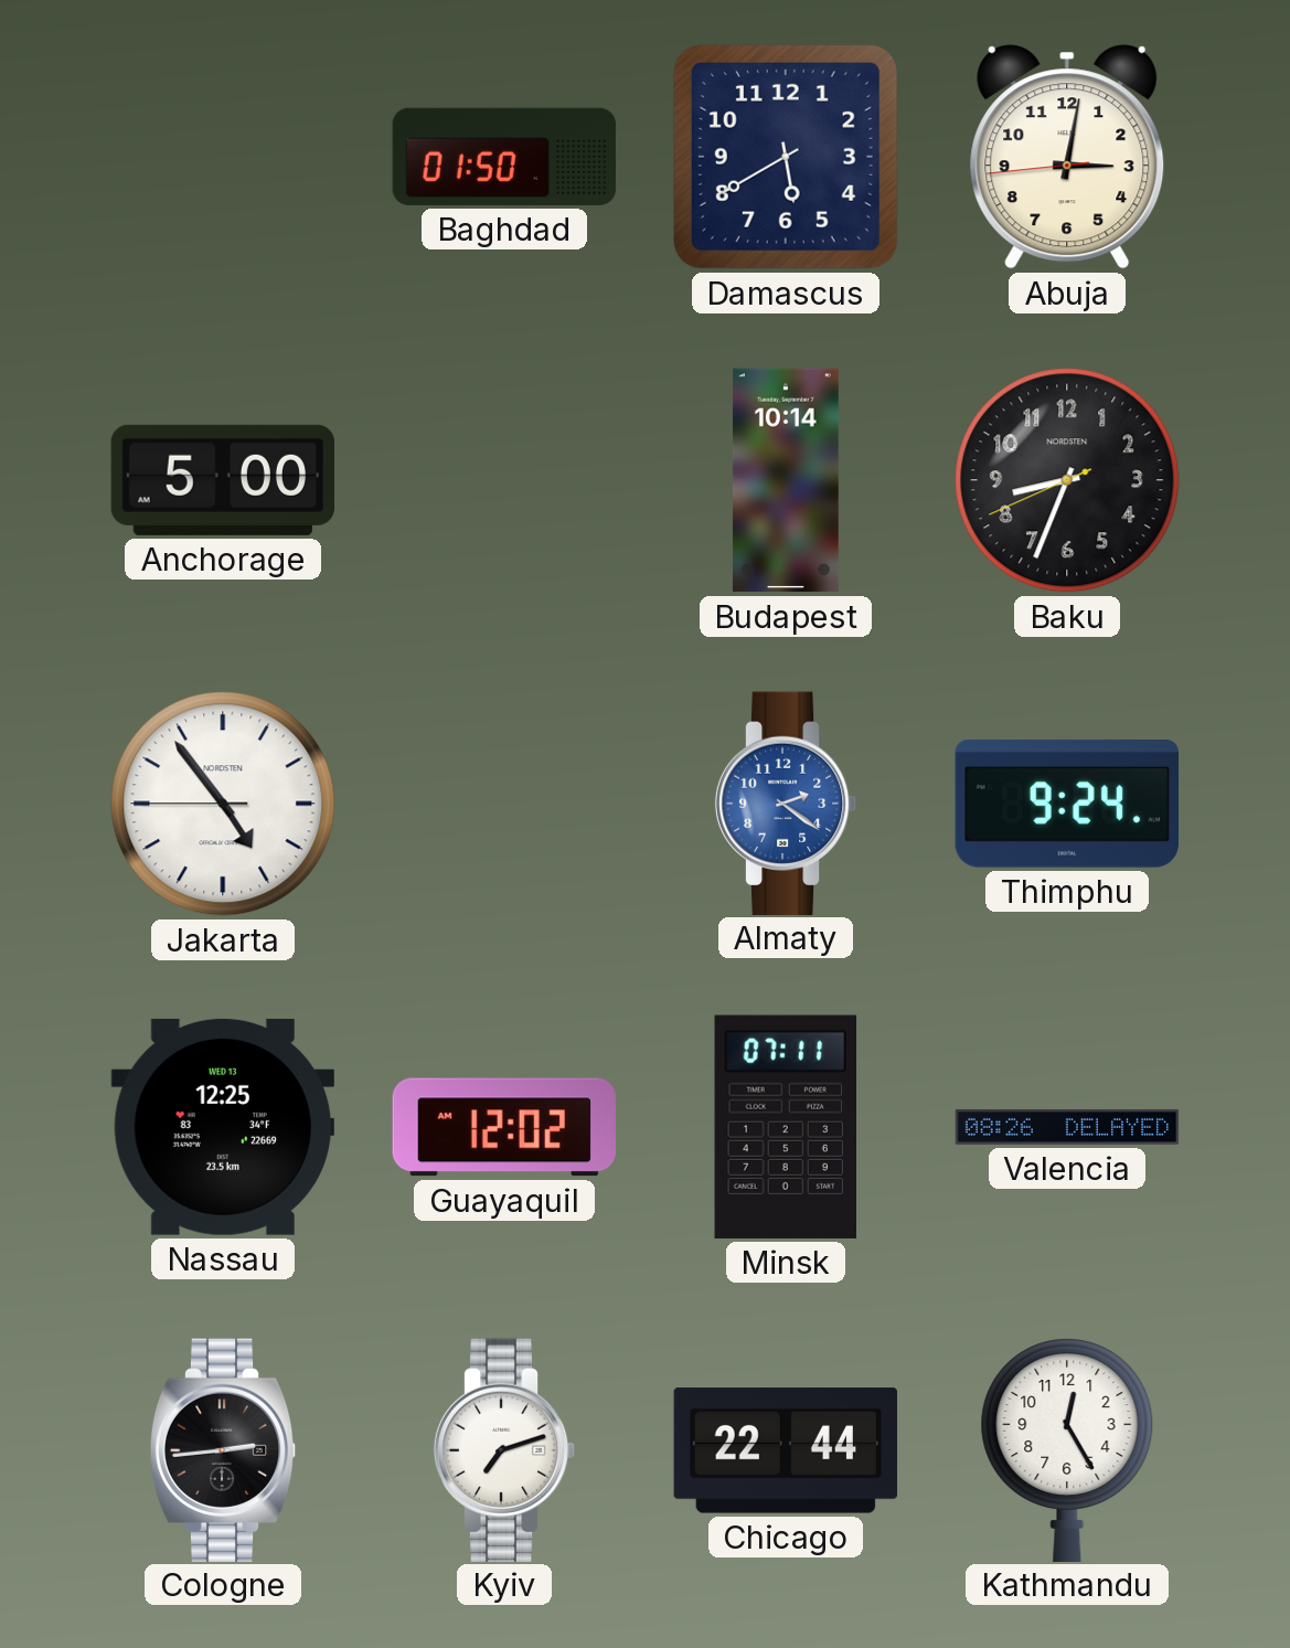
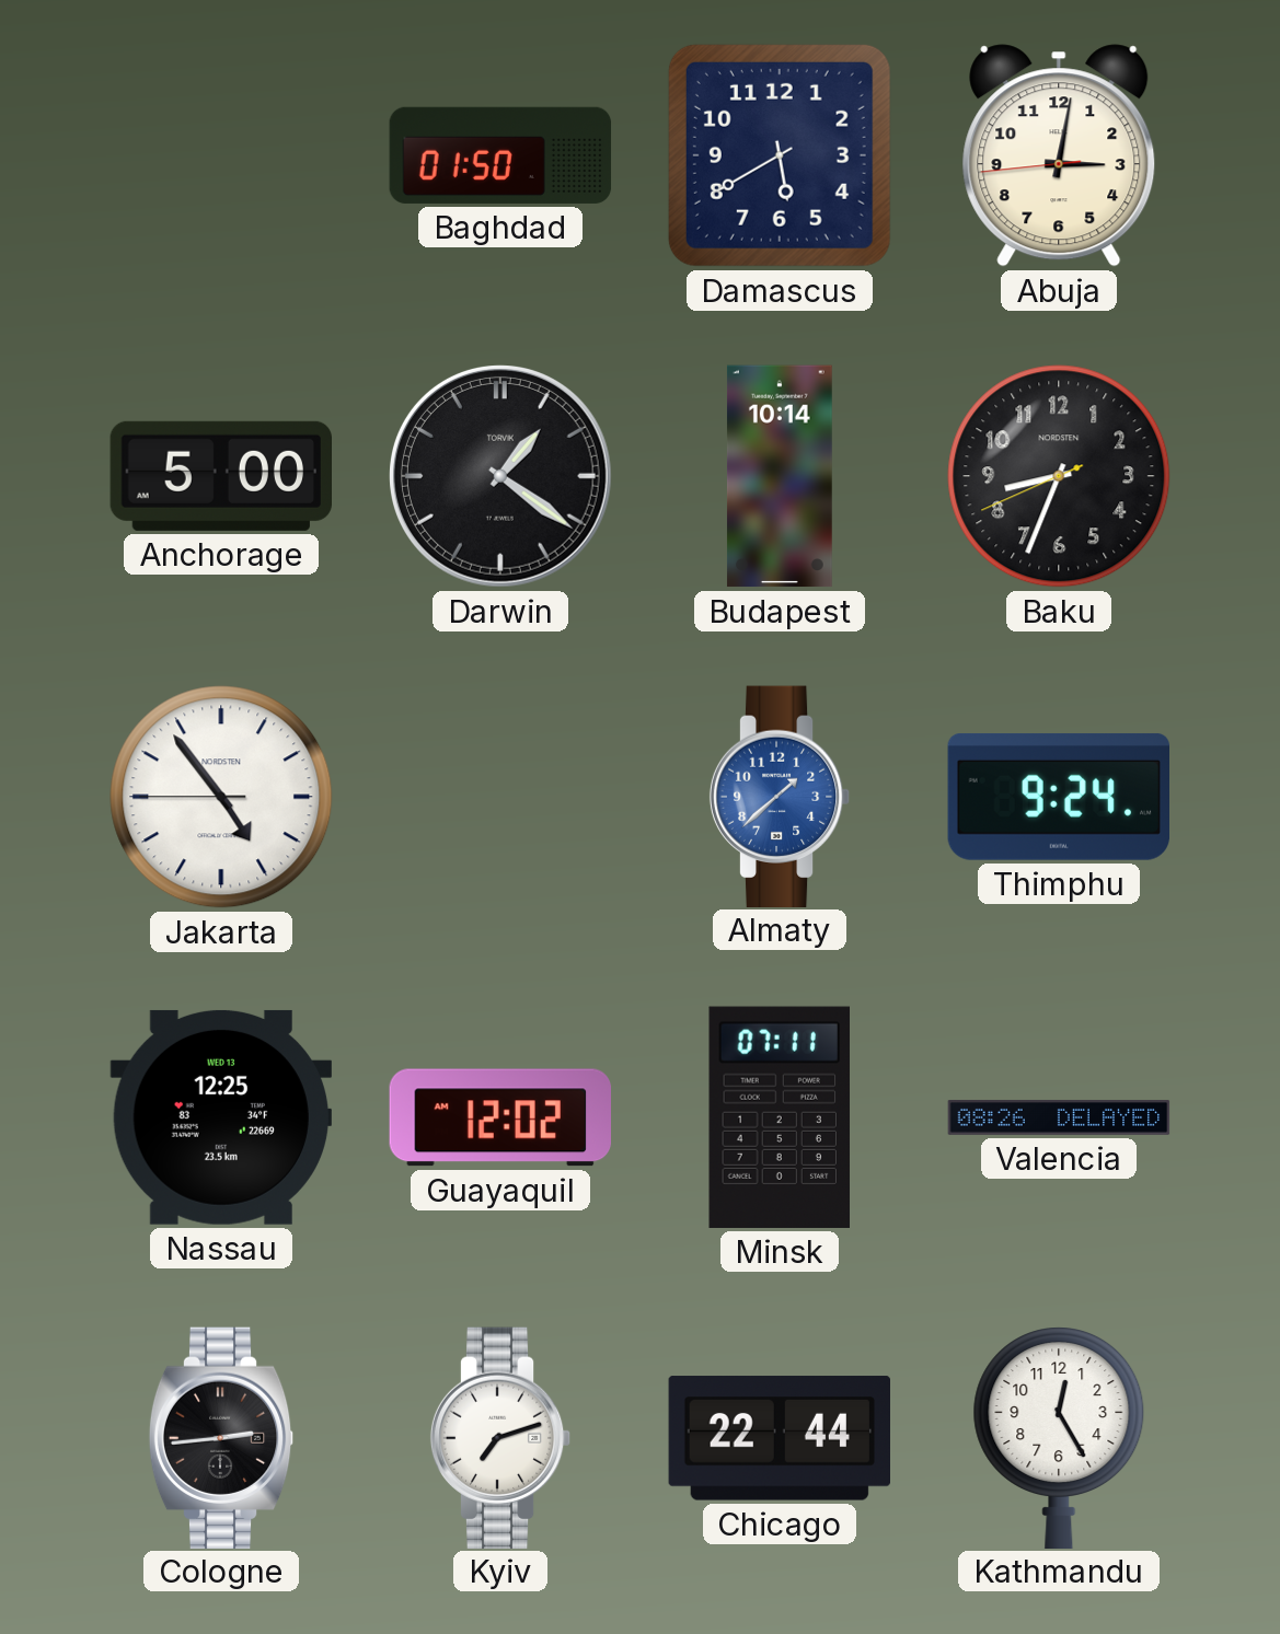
Darwin: none -> 1:21 (501, 477)
Almaty: 2:21 -> 1:38 (780, 796)
